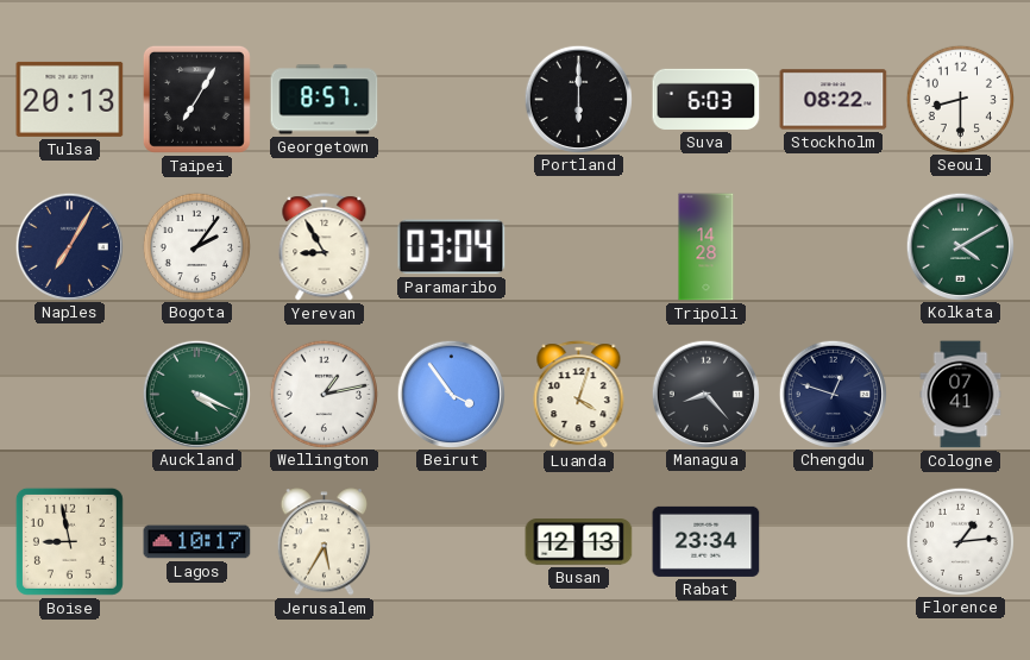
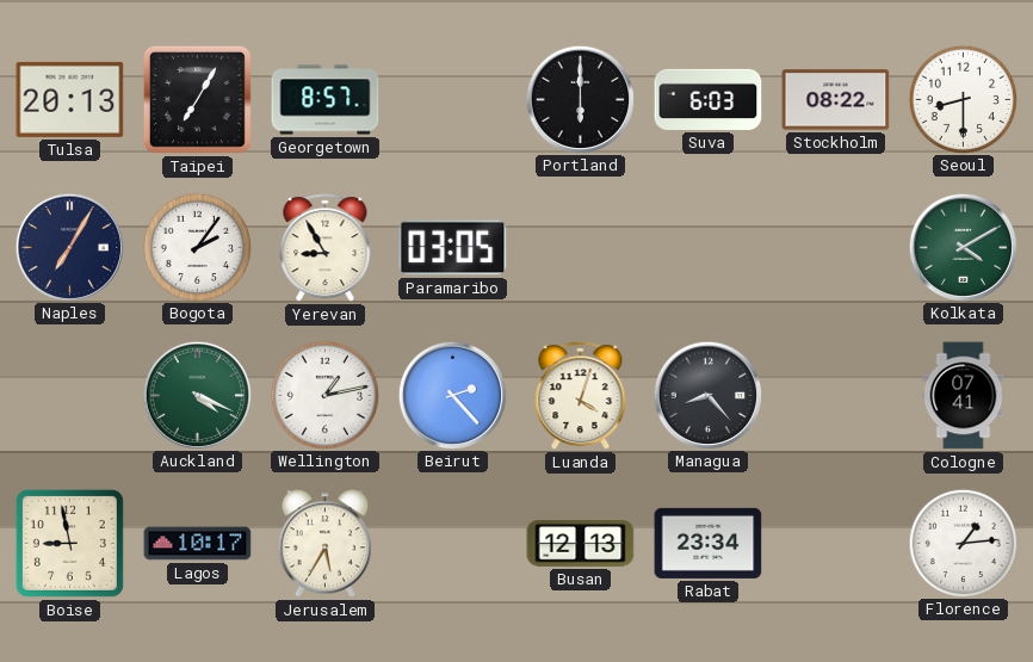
Paramaribo: 03:04 -> 03:05 (453, 248)
Tripoli: 14:28 -> none (706, 247)
Beirut: 3:54 -> 2:23 (452, 395)
Chengdu: 12:48 -> none (833, 394)
